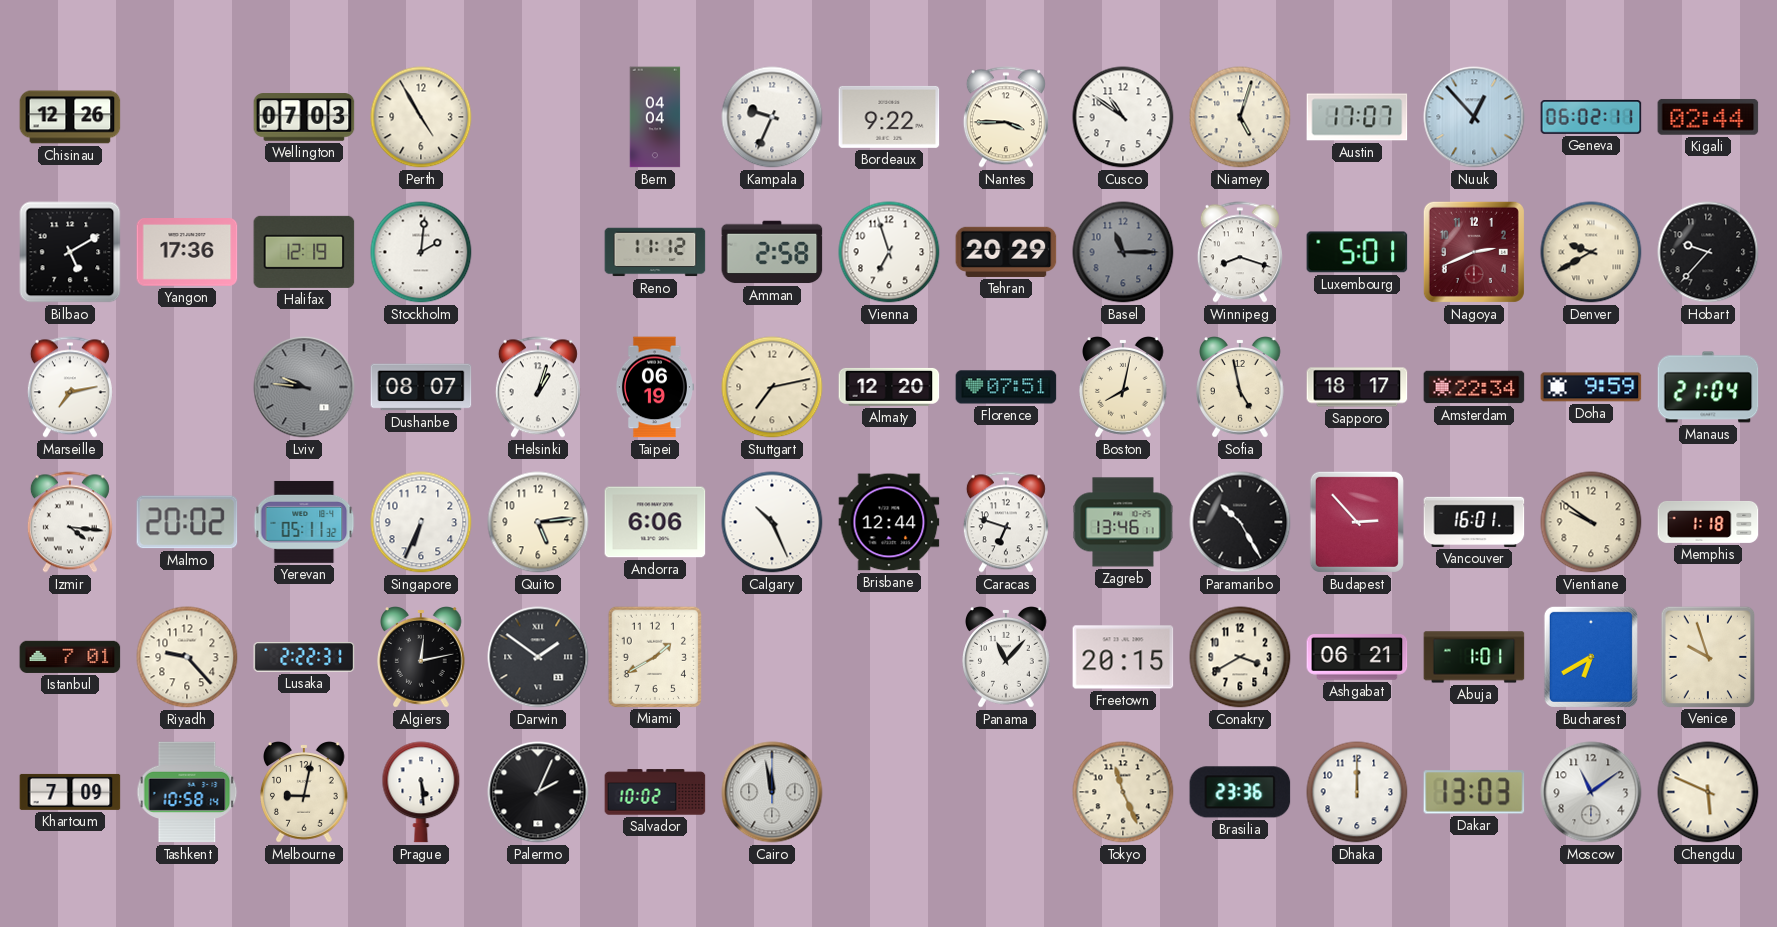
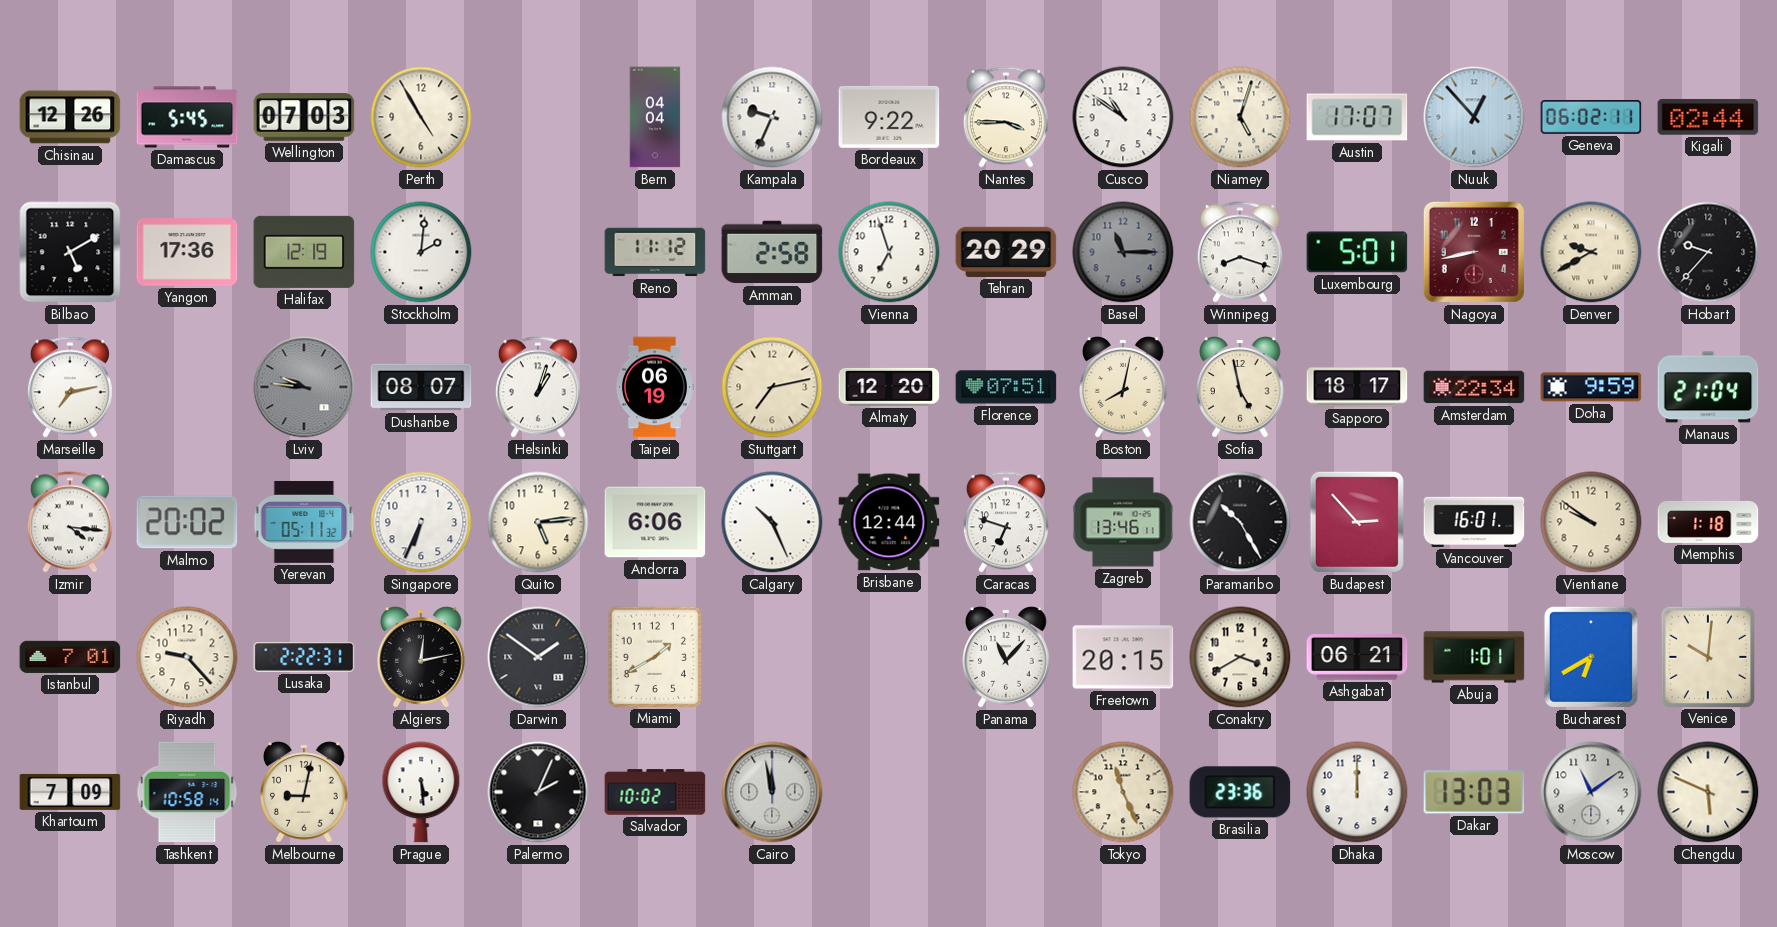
Damascus: none -> 5:45 (187, 117)
Nagoya: 2:41 -> 8:43 (1474, 252)
Venice: 9:57 -> 10:01 (1707, 656)
